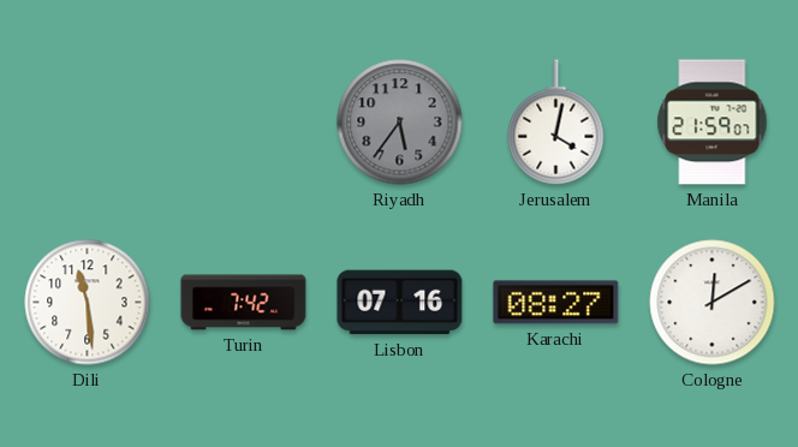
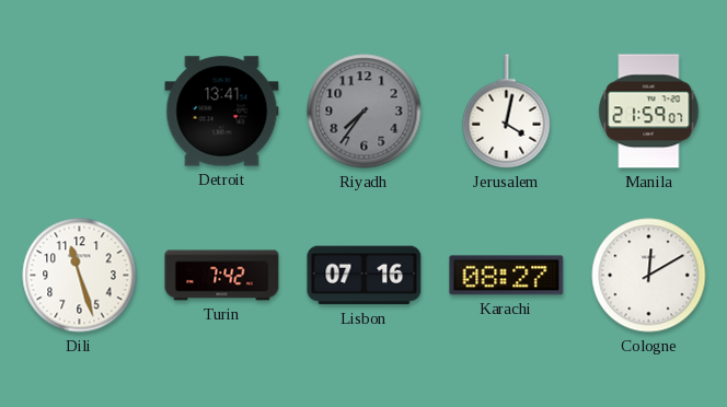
Detroit: none -> 13:41 (222, 112)
Riyadh: 5:36 -> 7:36 (365, 112)
Dili: 11:29 -> 11:27 (80, 276)
